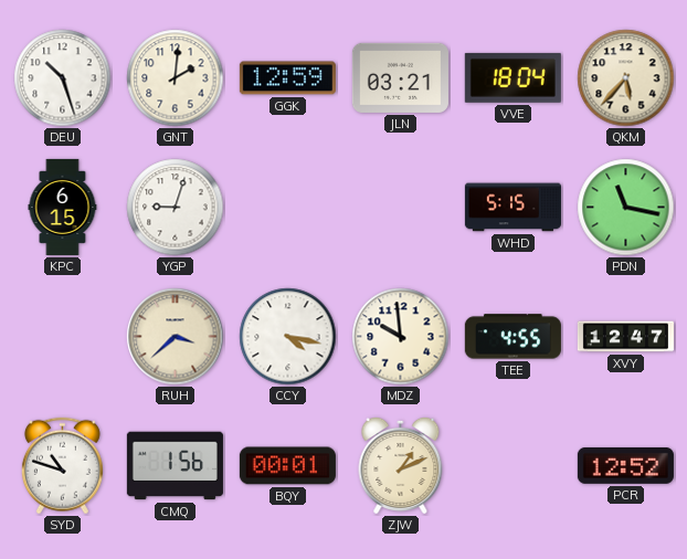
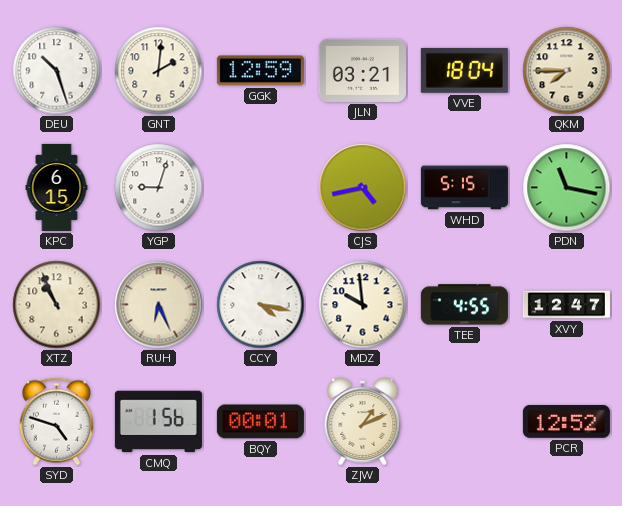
QKM: 5:37 -> 7:45 (567, 71)
CJS: none -> 4:43 (363, 188)
XTZ: none -> 10:56 (57, 305)
RUH: 3:38 -> 6:26 (159, 305)
SYD: 10:48 -> 4:48 (56, 422)
